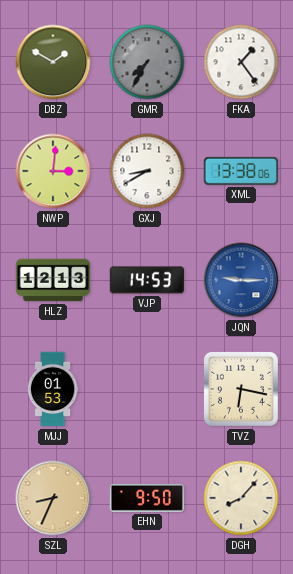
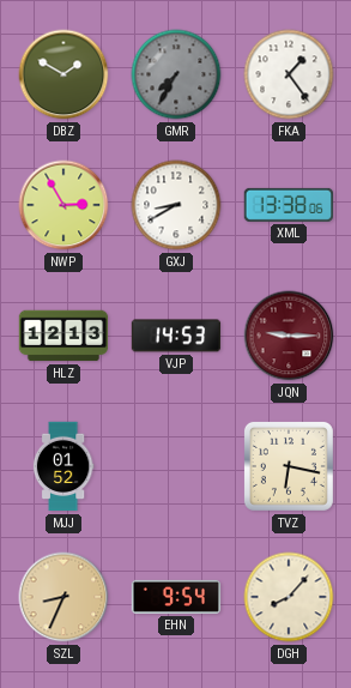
NWP: 3:01 -> 2:55 (63, 205)
JQN dial: blue -> burgundy (289, 336)
MJJ: 01:53 -> 01:52 (63, 466)
EHN: 9:50 -> 9:54 (176, 597)
